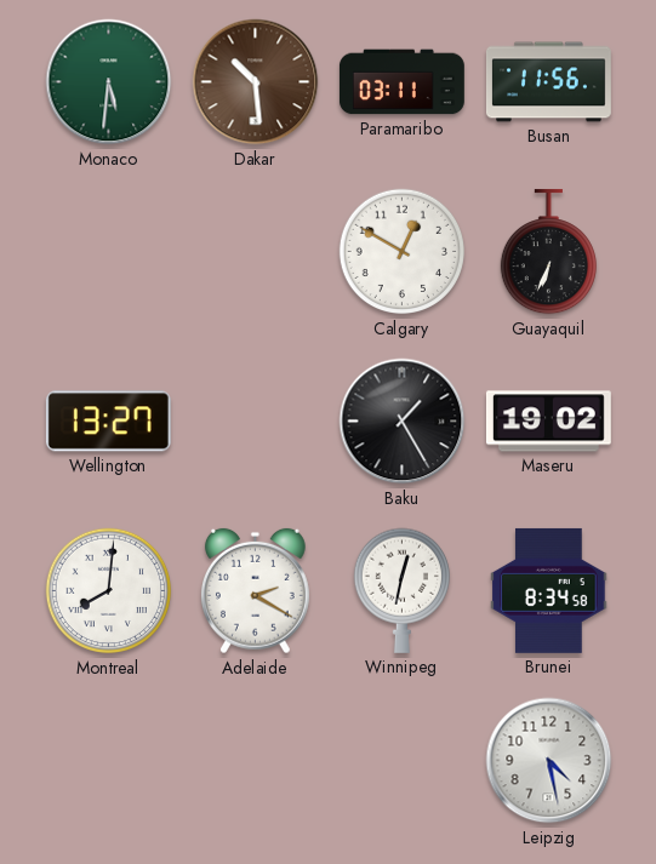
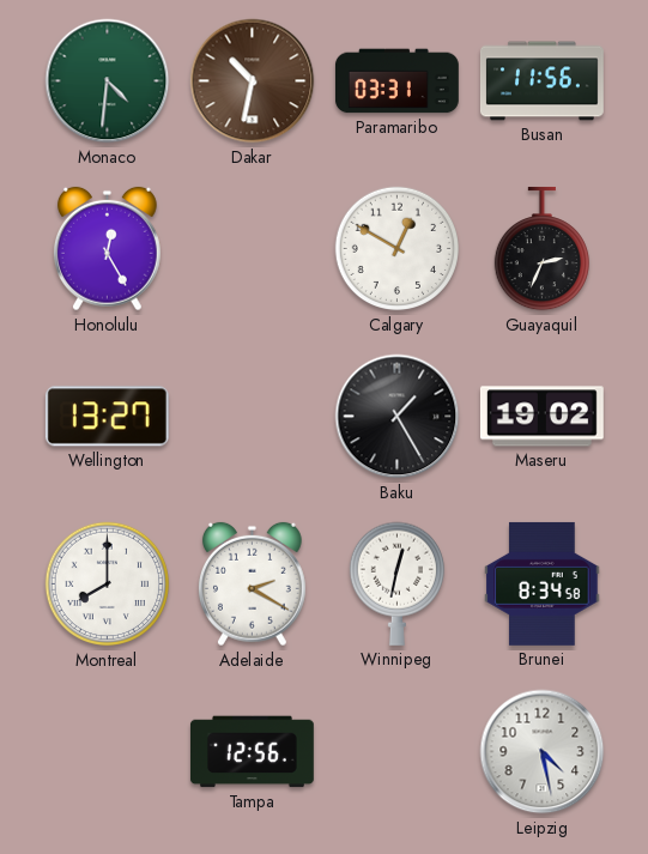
Monaco: 5:31 -> 4:31 (108, 81)
Dakar: 10:29 -> 10:32 (253, 81)
Paramaribo: 03:11 -> 03:31 (396, 81)
Honolulu: none -> 12:25 (107, 249)
Guayaquil: 6:34 -> 2:34 (541, 249)
Montreal: 8:01 -> 8:00 (108, 585)
Tampa: none -> 12:56 (252, 752)
